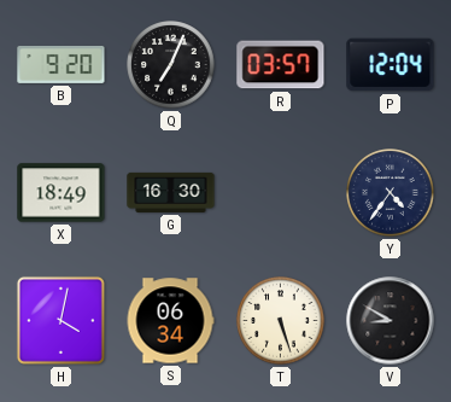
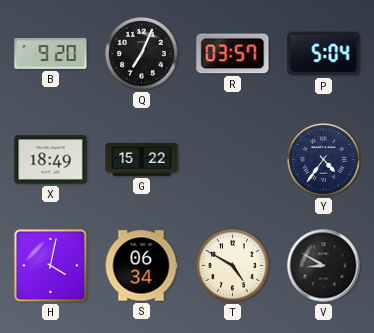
P: 12:04 -> 5:04 (324, 54)
G: 16:30 -> 15:22 (142, 159)
T: 5:27 -> 4:50 (233, 266)
